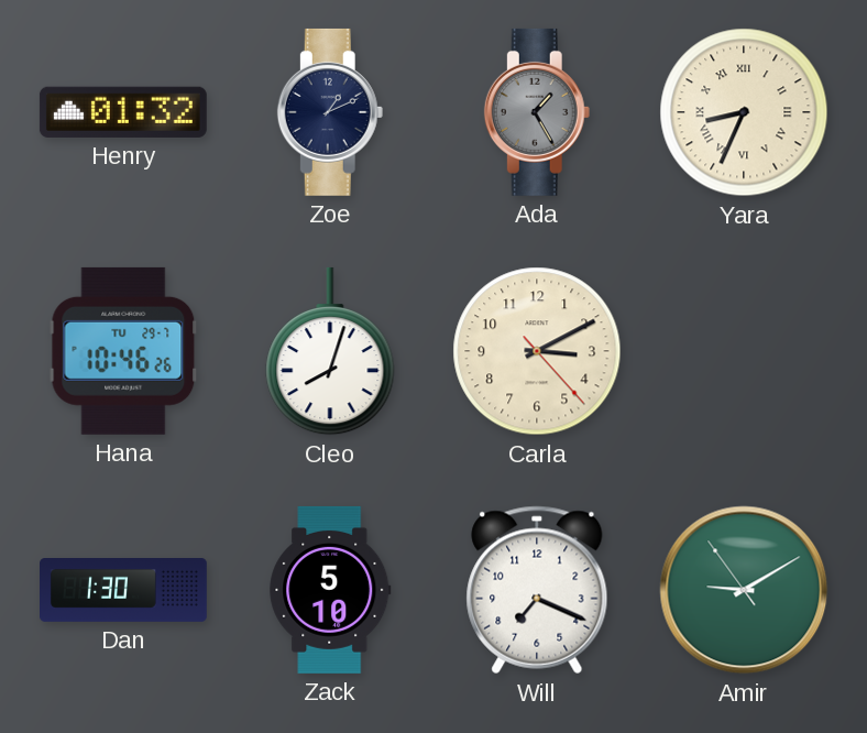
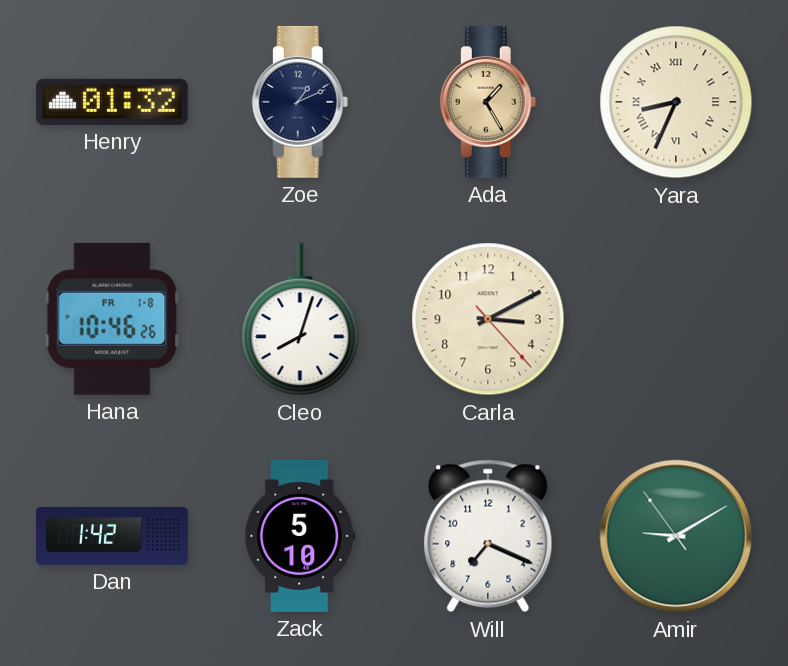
Ada dial: grey -> champagne (488, 102)
Hana date: TU 29-7 -> FR 1-8 (112, 319)
Dan: 1:30 -> 1:42 (113, 537)
